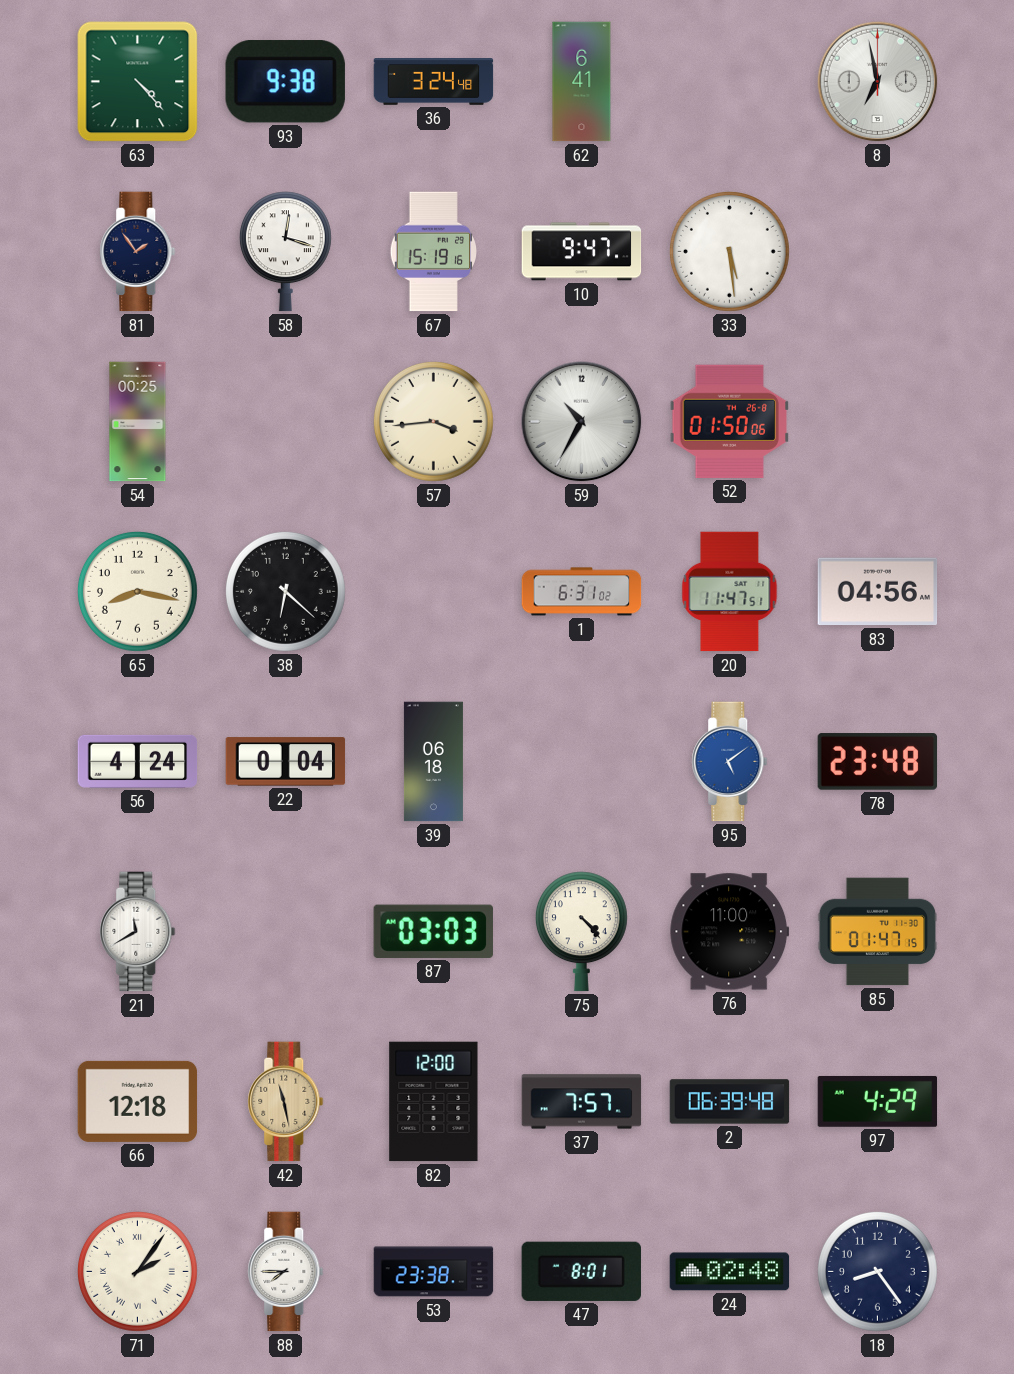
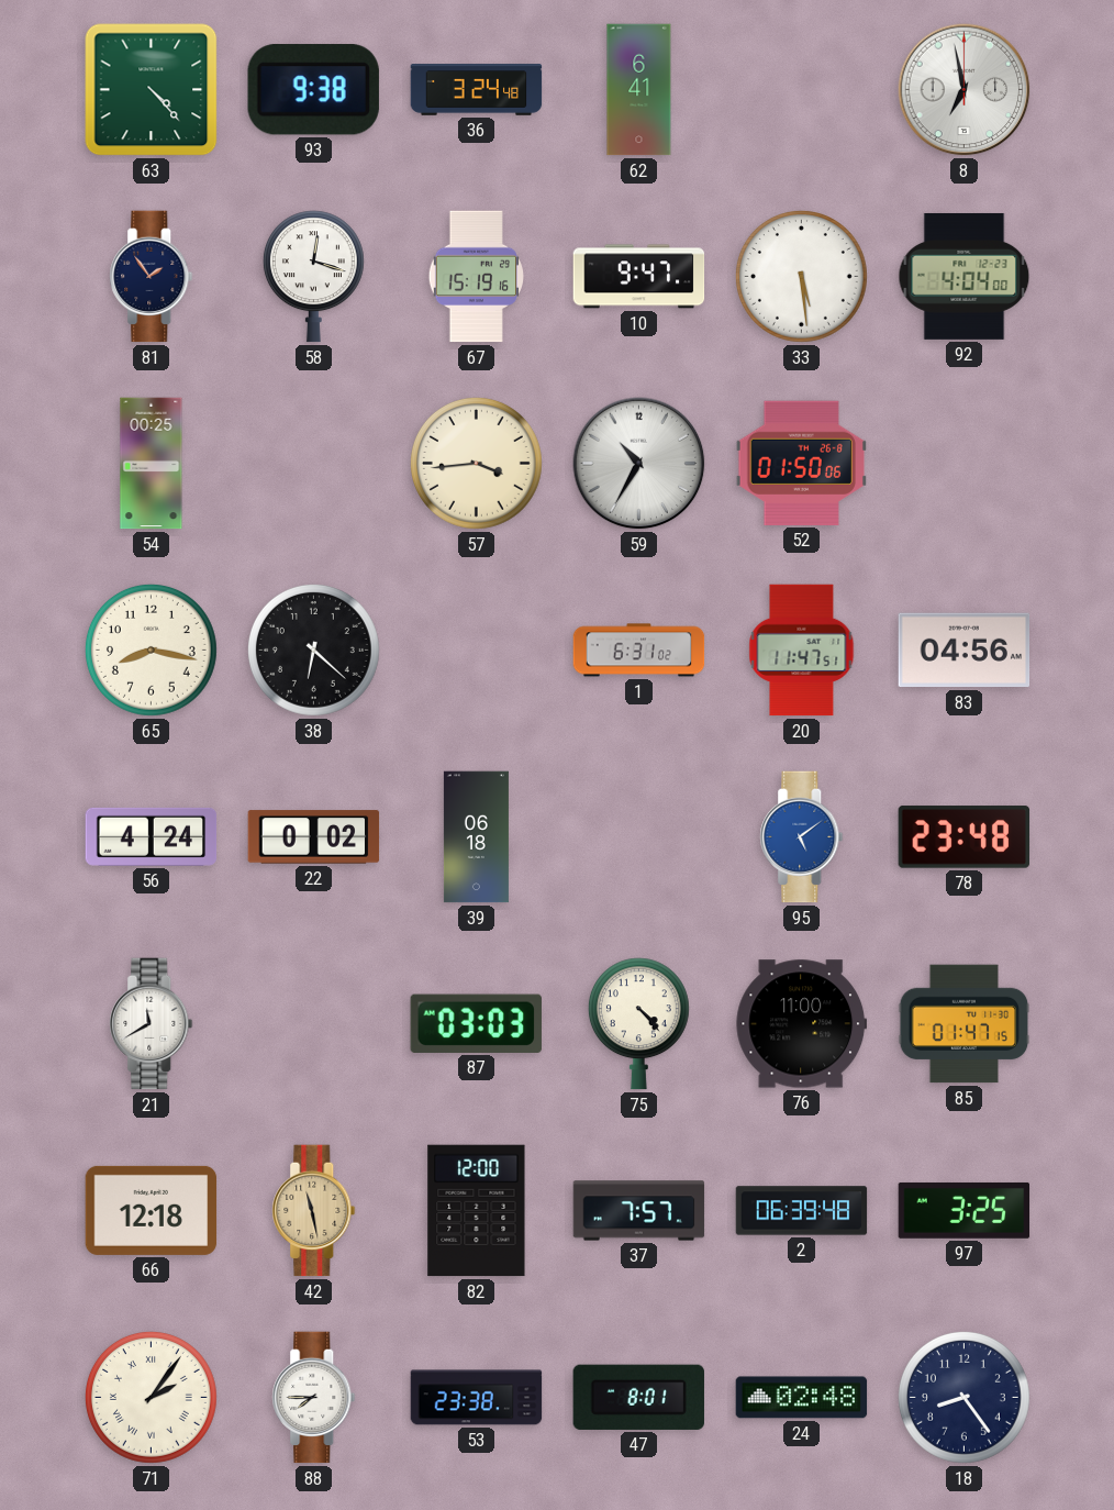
92: none -> 4:04 (965, 276)
22: 0:04 -> 0:02 (314, 837)
97: 4:29 -> 3:25 (965, 1210)
